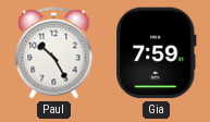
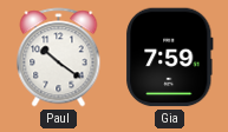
Paul: 10:25 -> 10:21 (59, 58)
